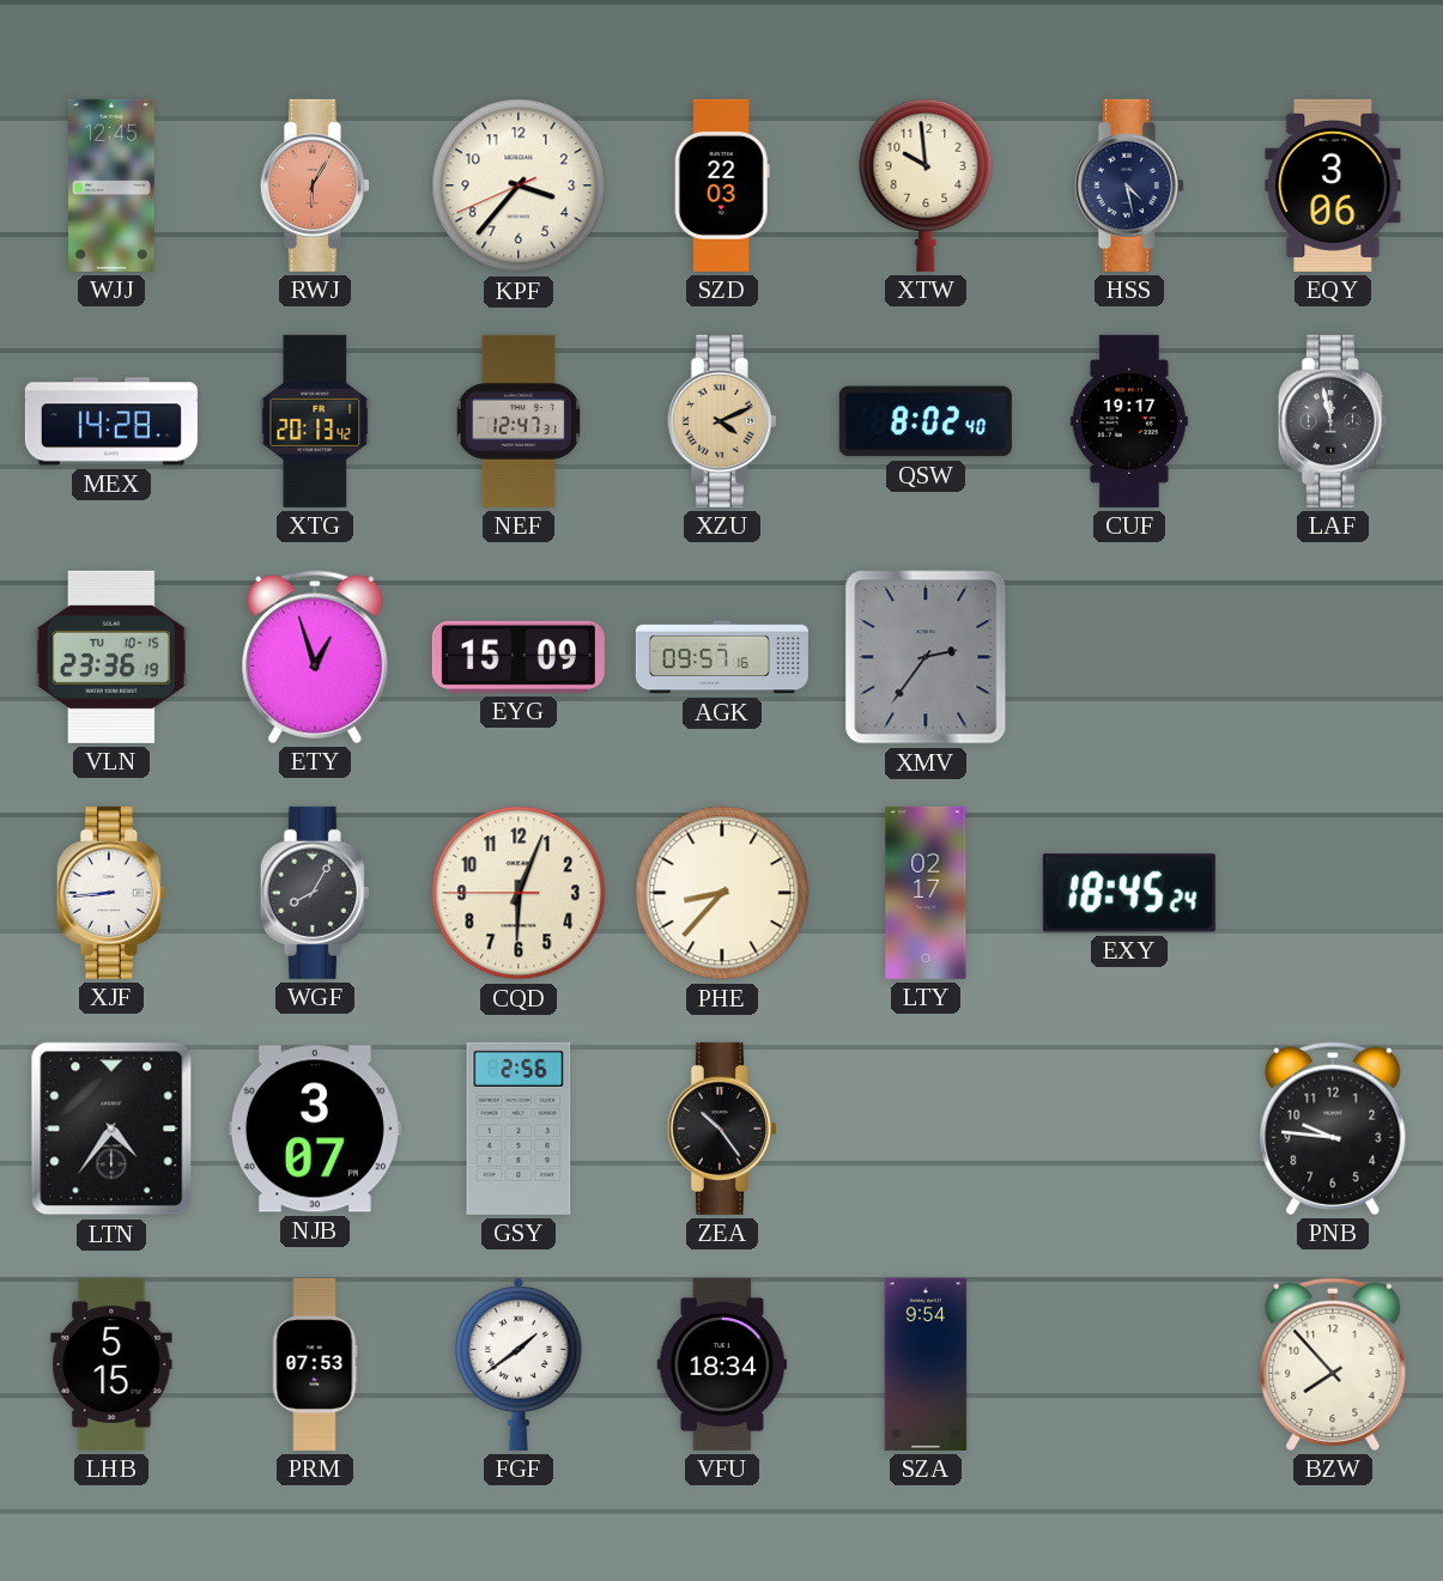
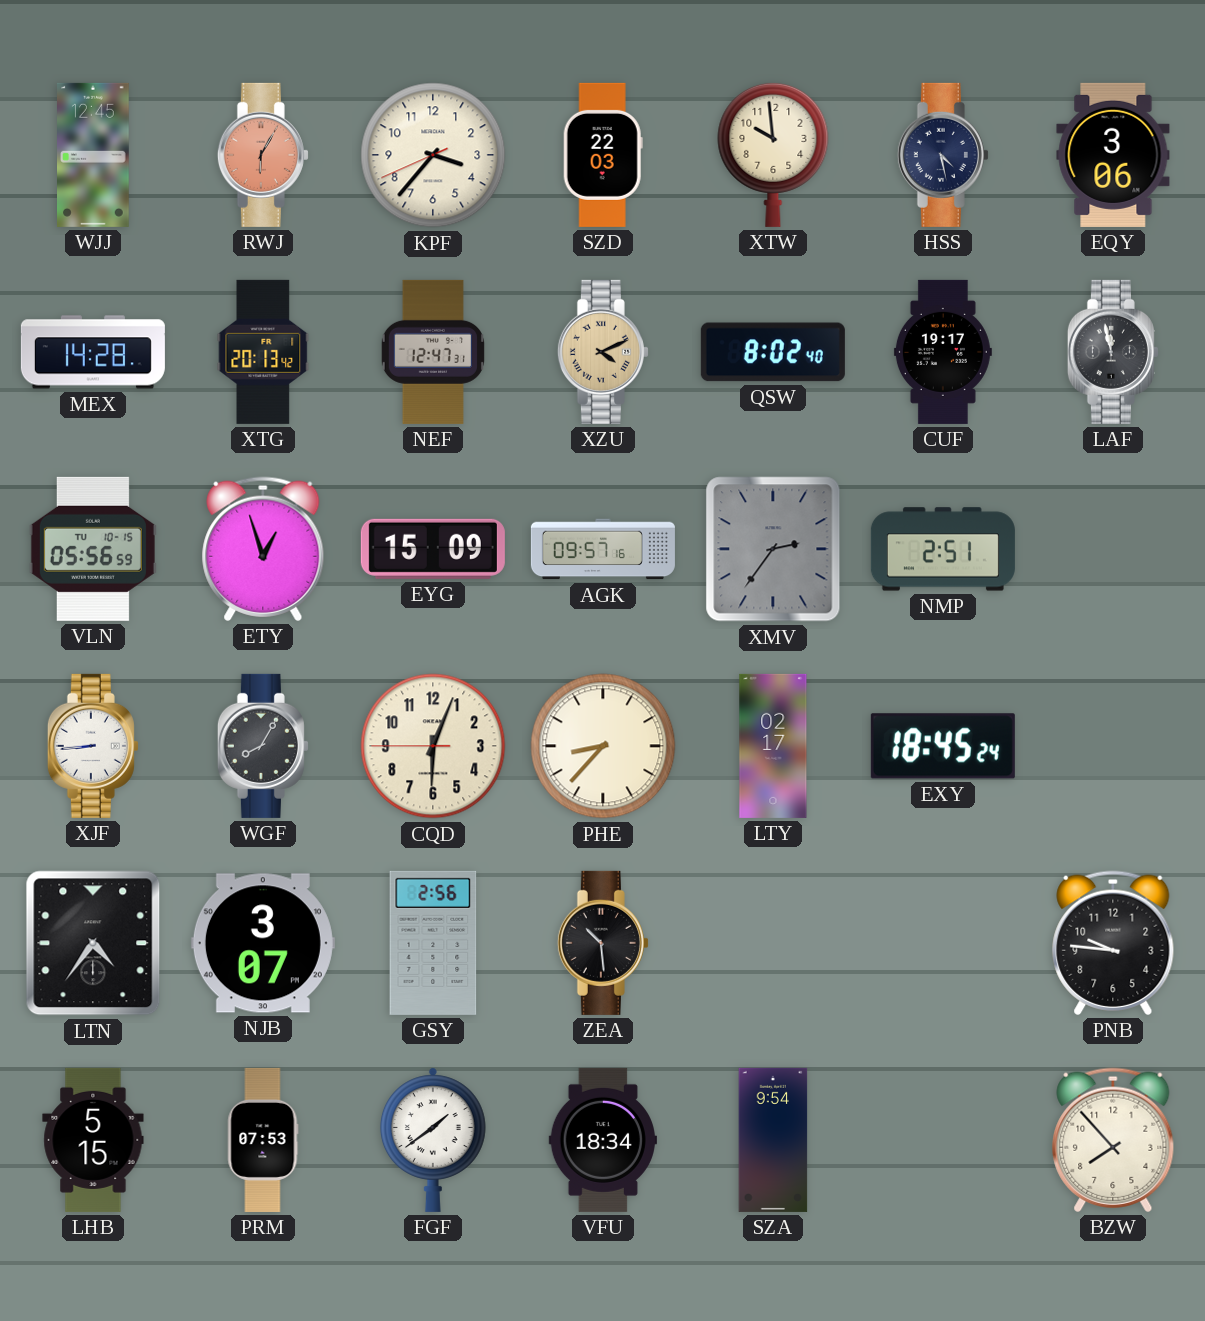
VLN: 23:36 -> 05:56 (93, 549)
NMP: none -> 2:51 (943, 549)
ZEA: 10:24 -> 10:29 (603, 943)
